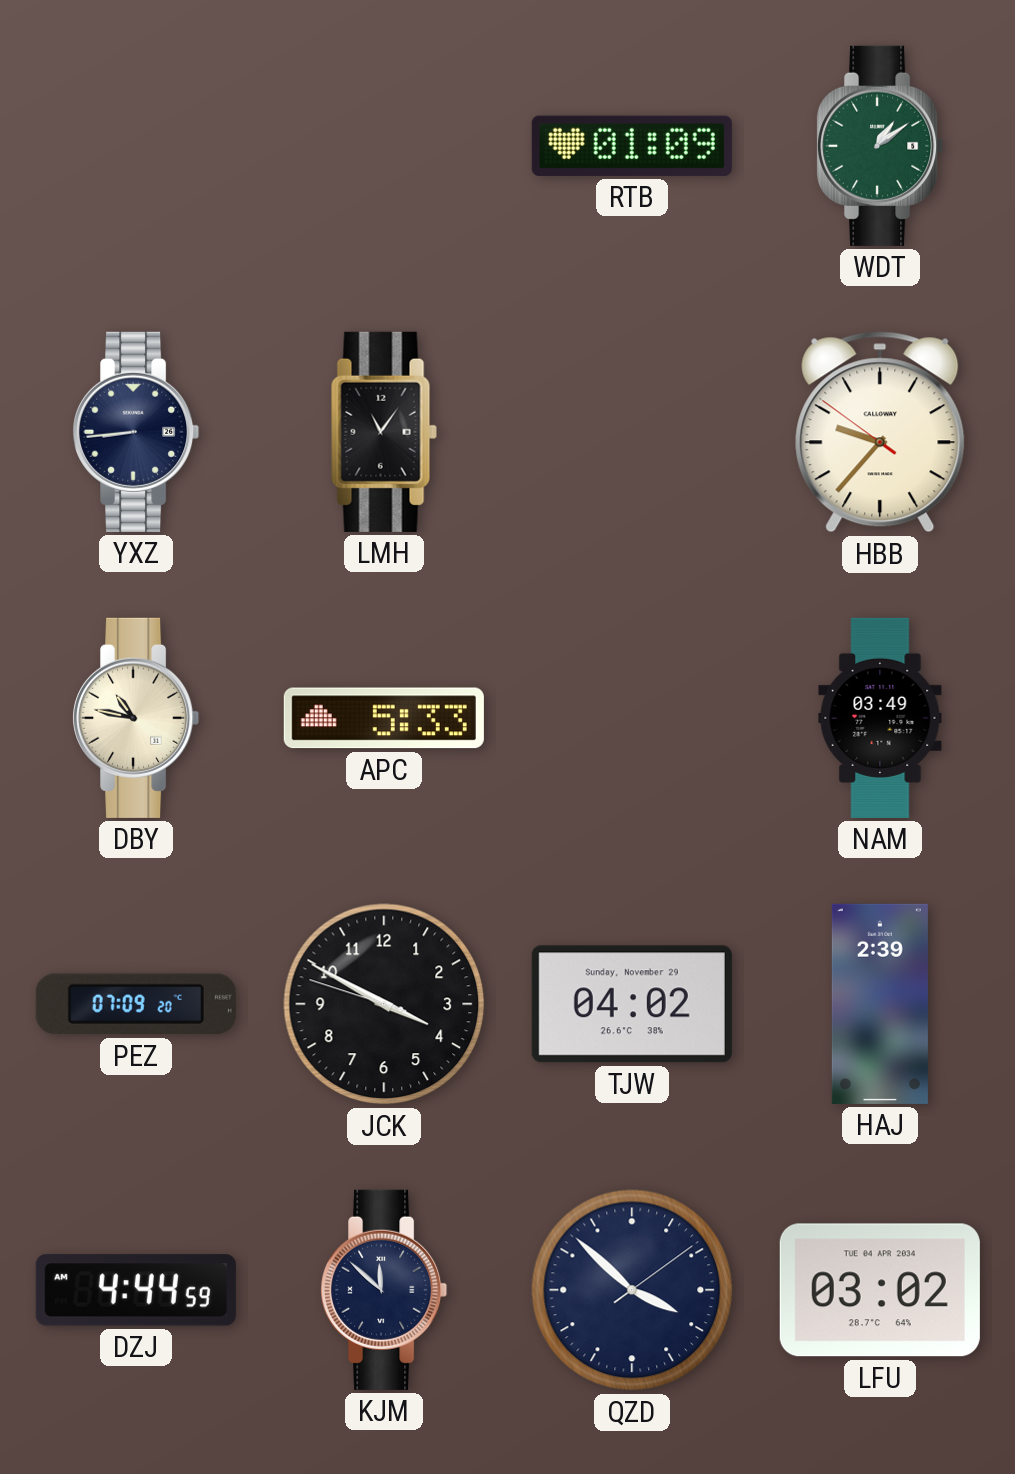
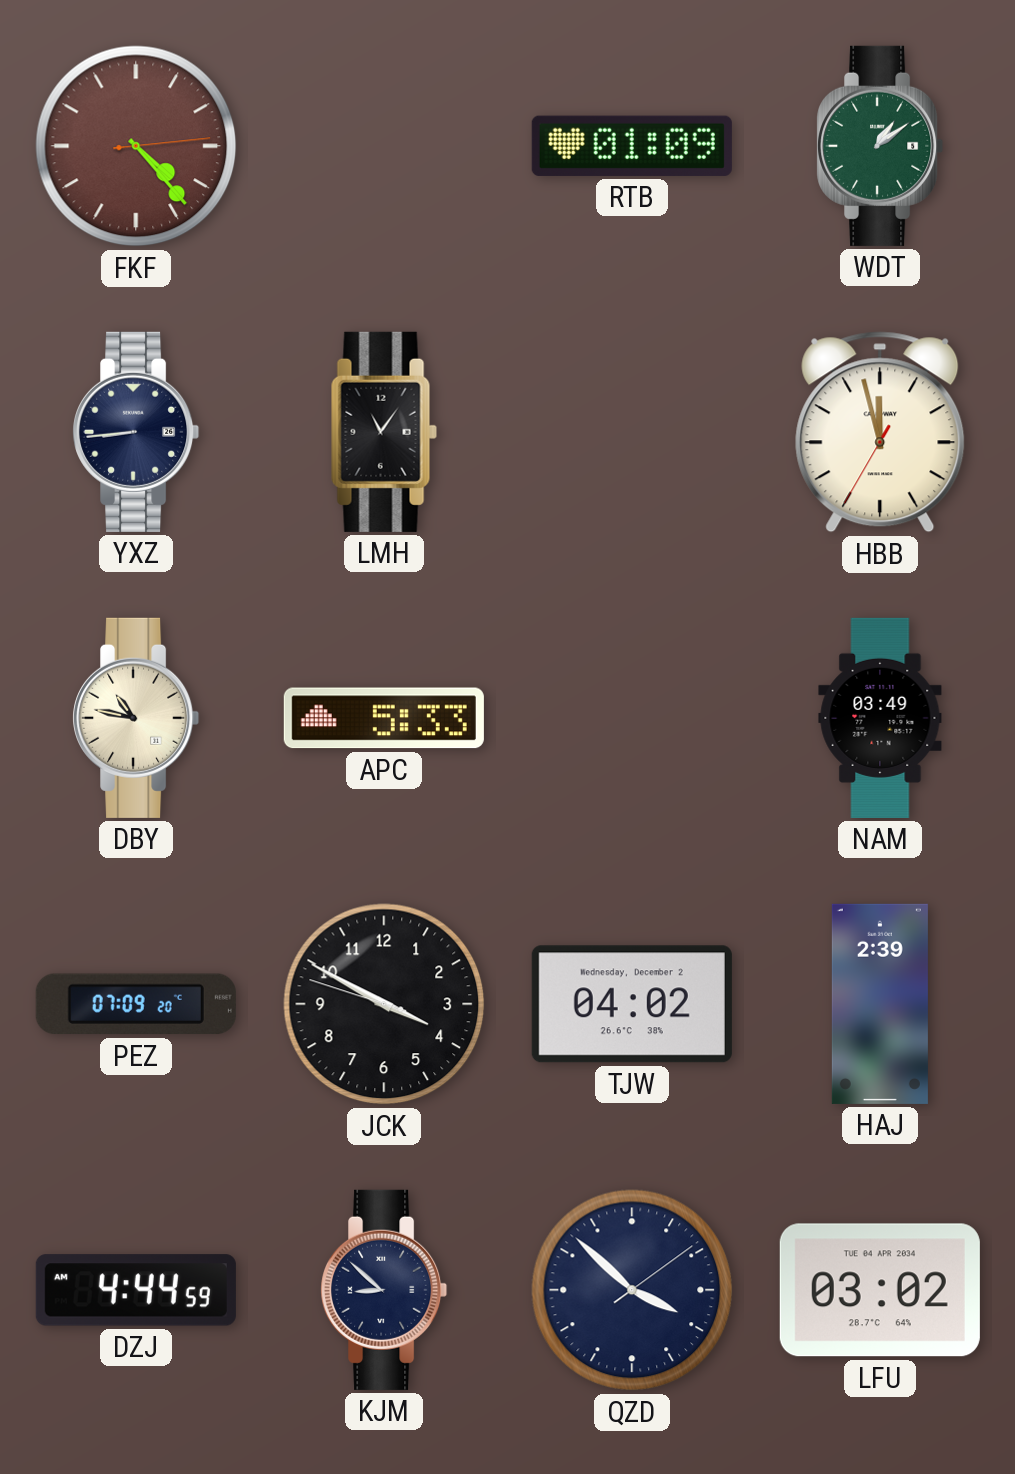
FKF: none -> 4:23 (136, 146)
HBB: 9:36 -> 11:57 (880, 432)
TJW date: Sunday, November 29 -> Wednesday, December 2 (632, 1004)
KJM: 11:52 -> 8:52 (384, 1290)
